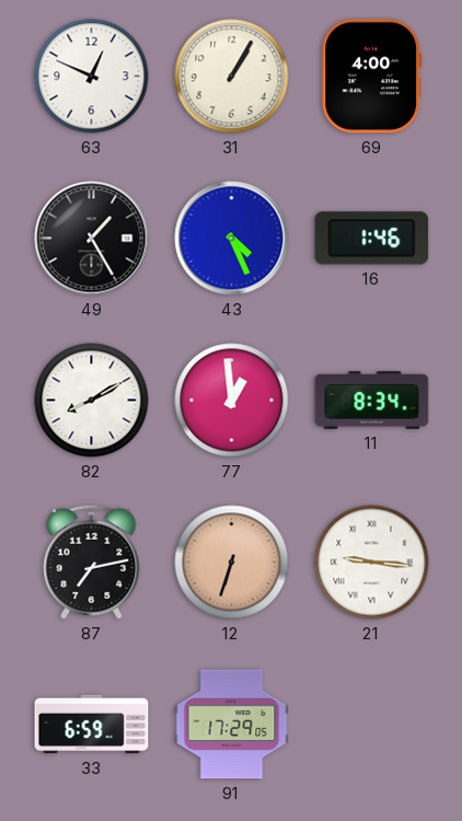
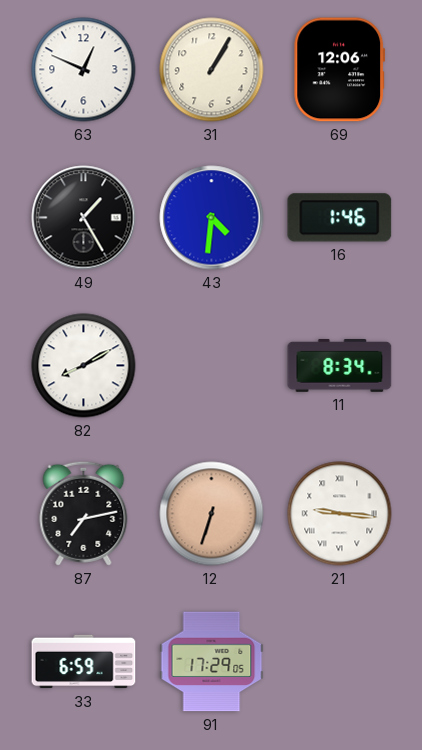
69: 4:00 -> 12:06 (340, 70)
43: 4:26 -> 4:31 (212, 218)
77: 12:59 -> none (232, 401)
